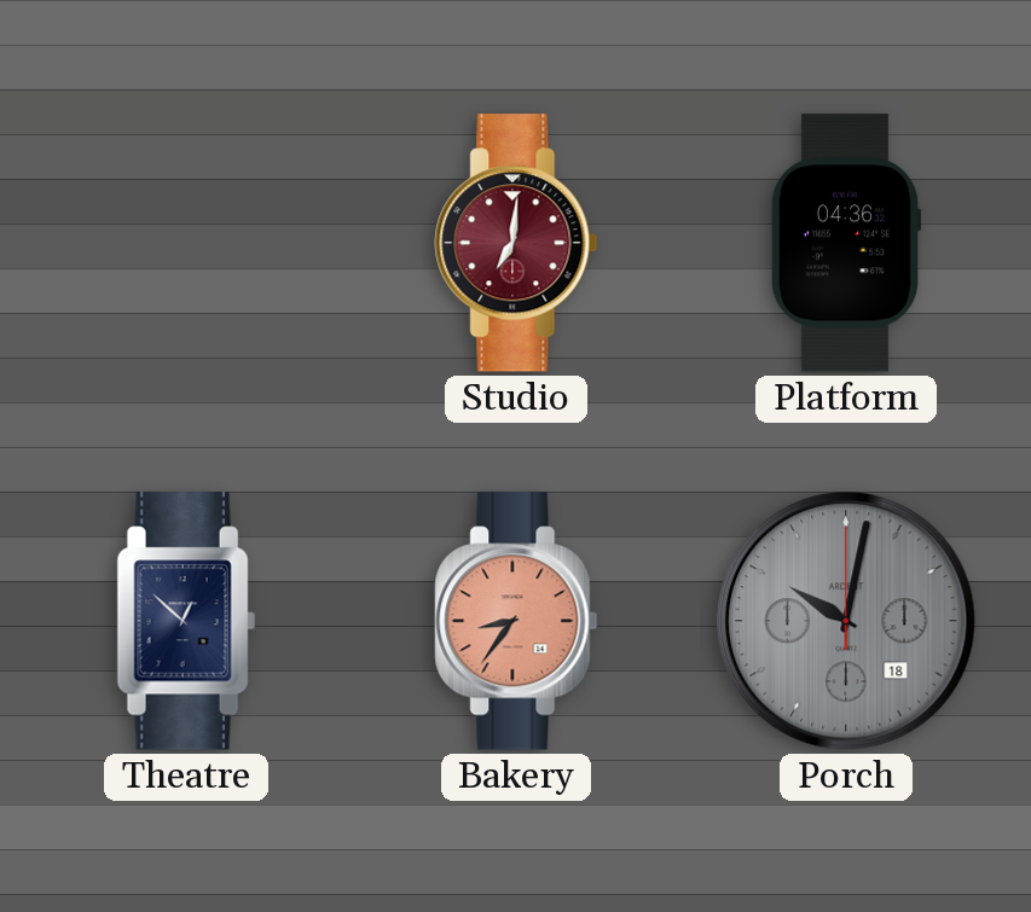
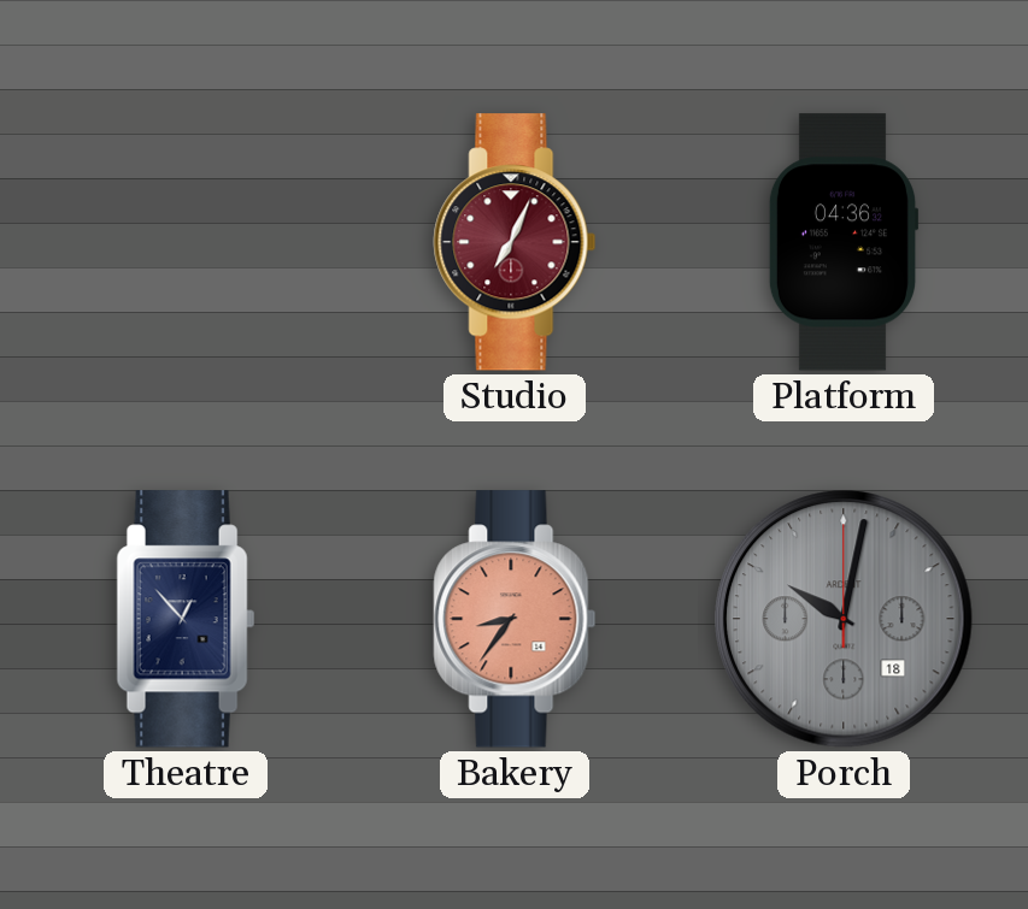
Studio: 7:01 -> 7:04 (515, 242)
Theatre: 12:52 -> 12:53 (186, 619)
